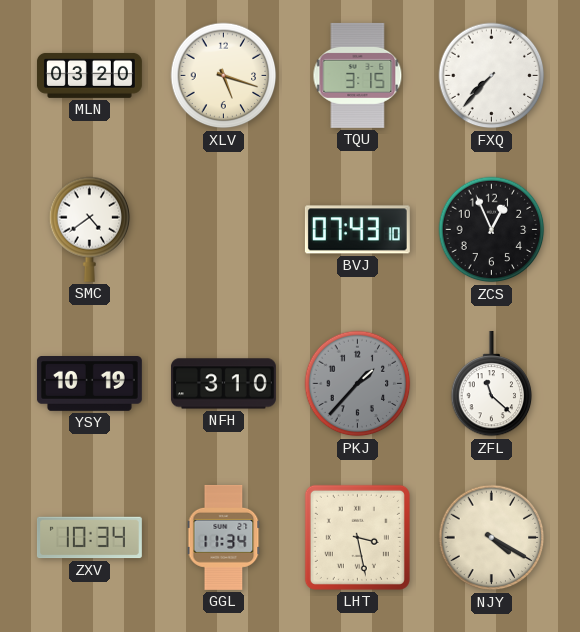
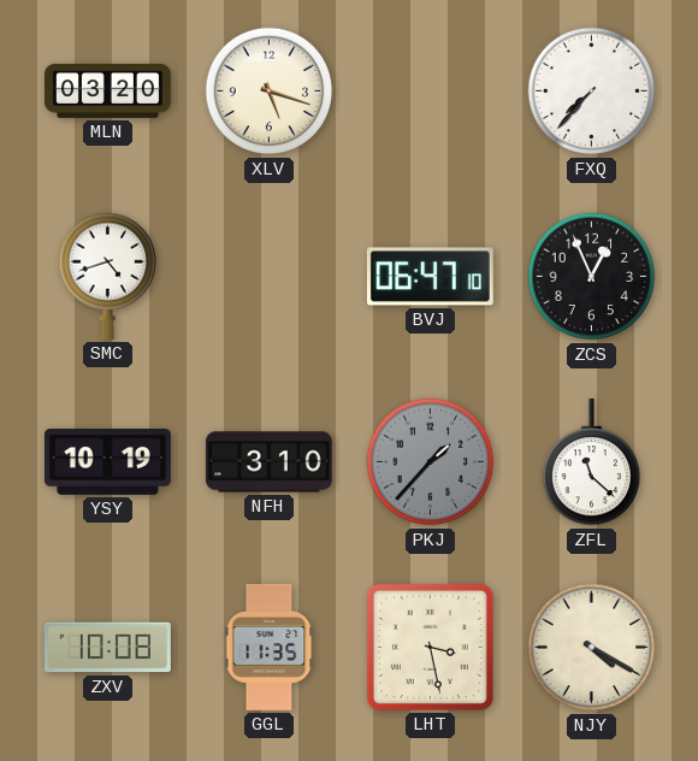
TQU: 3:15 -> none (358, 75)
SMC: 4:39 -> 4:42 (108, 276)
BVJ: 07:43 -> 06:47 (430, 277)
ZXV: 10:34 -> 10:08 (107, 648)
GGL: 11:34 -> 11:35 (270, 647)
